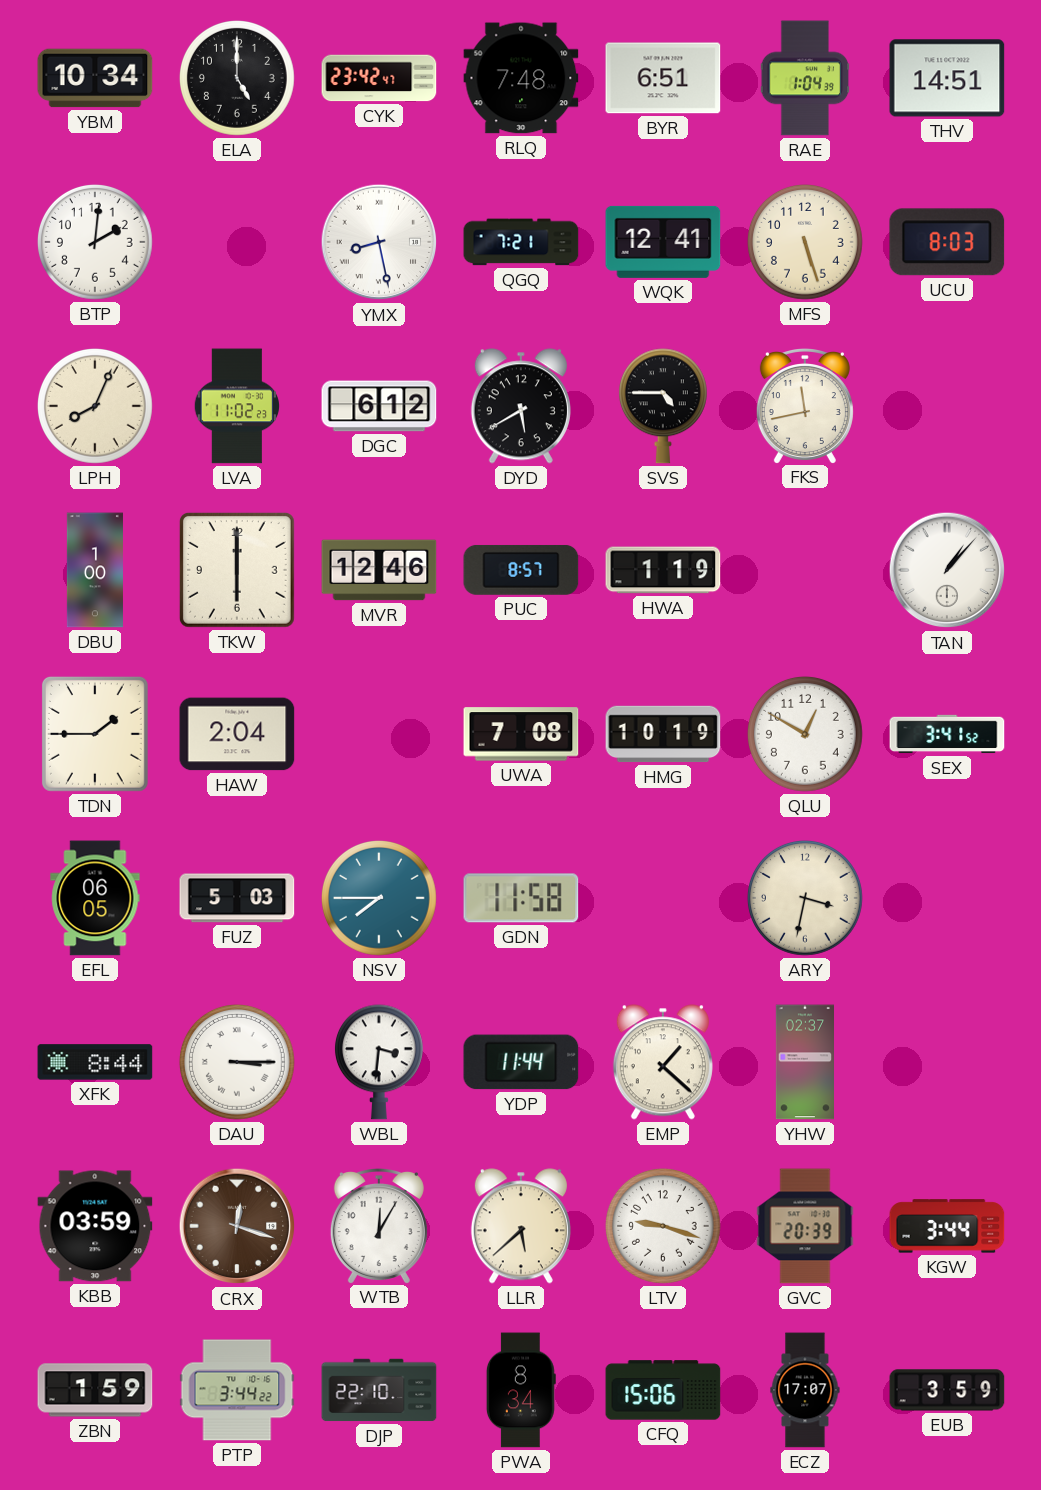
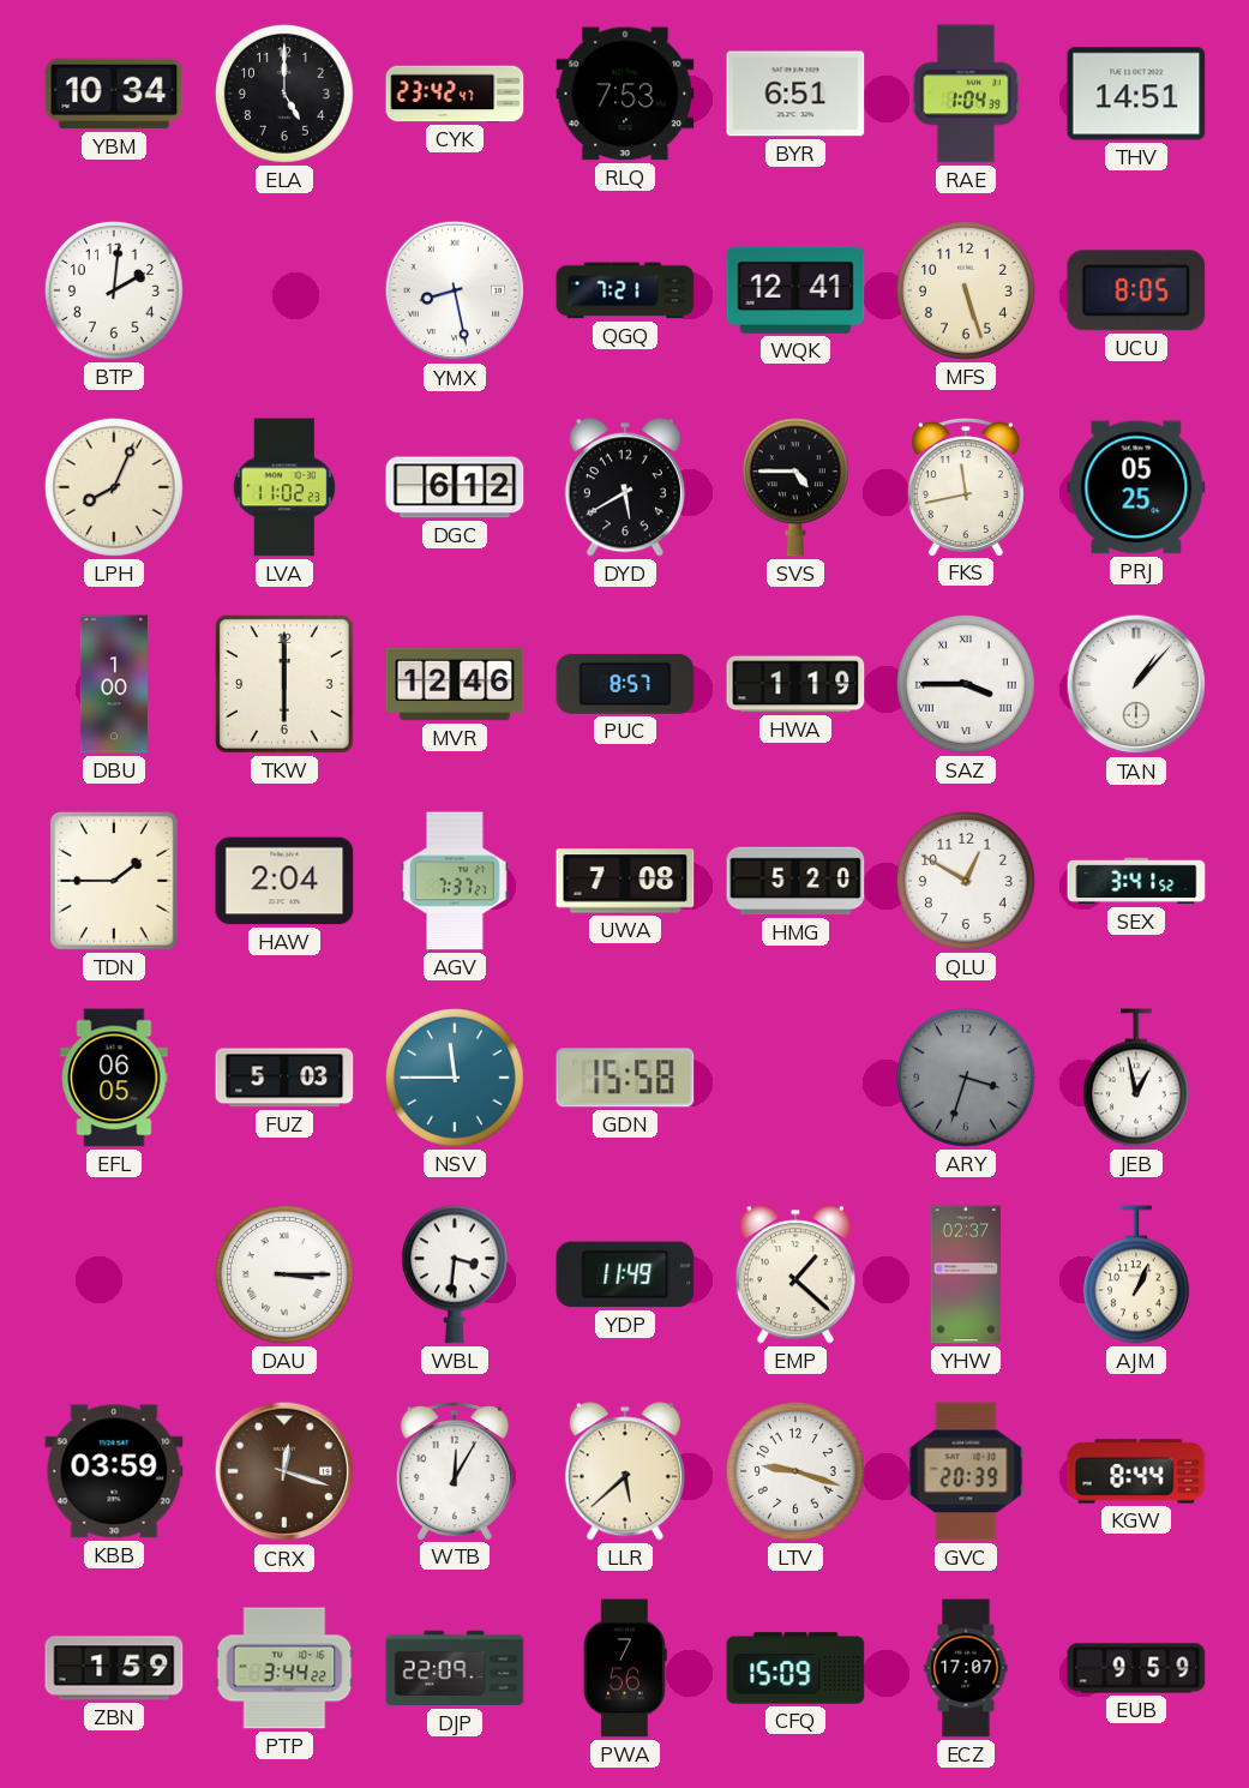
RLQ: 7:48 -> 7:53 (625, 94)
UCU: 8:03 -> 8:05 (1136, 290)
PRJ: none -> 05:25 (1136, 487)
SAZ: none -> 3:45 (966, 685)
AGV: none -> 7:37 (455, 881)
HMG: 10:19 -> 5:20 (795, 881)
NSV: 7:45 -> 11:45 (455, 1079)
GDN: 11:58 -> 15:58 (625, 1078)
ARY: 3:32 -> 3:33 (966, 1079)
ARY dial: cream -> grey (966, 1079)
JEB: none -> 12:58 (1136, 1078)
XFK: 8:44 -> none (95, 1062)
YDP: 11:44 -> 11:49 (625, 1274)
AJM: none -> 1:04 (1136, 1274)
KGW: 3:44 -> 8:44 (1136, 1471)
DJP: 22:10 -> 22:09 (455, 1668)
PWA: 8:34 -> 7:56 (625, 1668)
CFQ: 15:06 -> 15:09 (795, 1668)
EUB: 3:59 -> 9:59 (1136, 1668)
